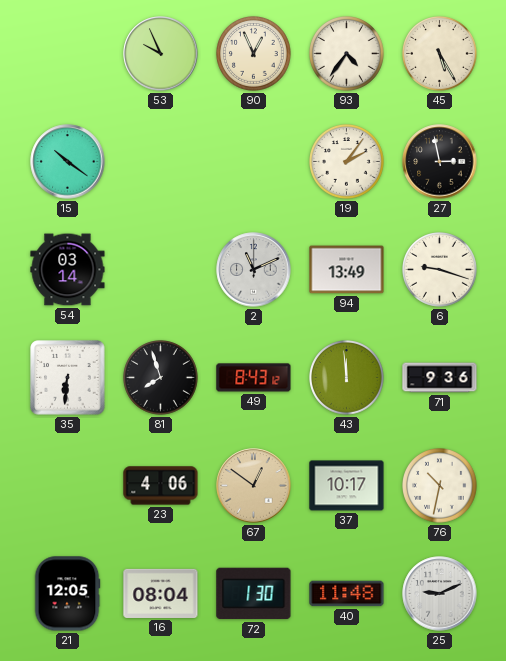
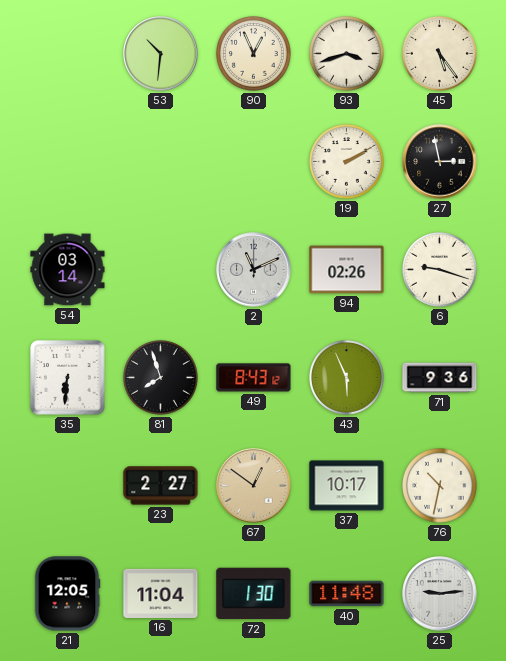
53: 9:56 -> 10:31 (161, 54)
93: 4:36 -> 3:42 (347, 54)
45: 5:25 -> 5:24 (440, 54)
15: 10:21 -> none (68, 162)
19: 2:06 -> 2:10 (347, 162)
94: 13:49 -> 02:26 (347, 270)
43: 11:59 -> 5:56 (347, 378)
23: 4:06 -> 2:27 (161, 486)
16: 08:04 -> 11:04 (161, 593)
25: 9:11 -> 9:14 (440, 594)
